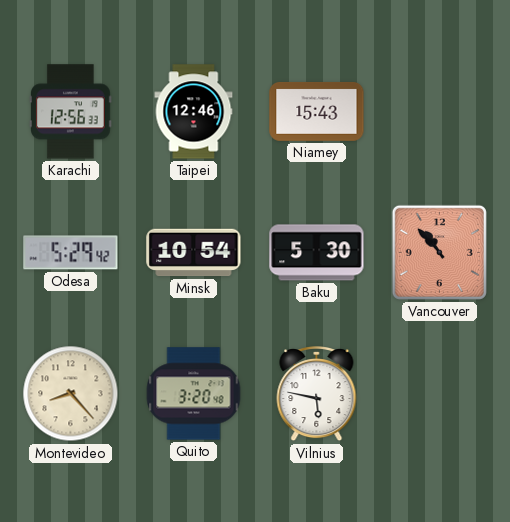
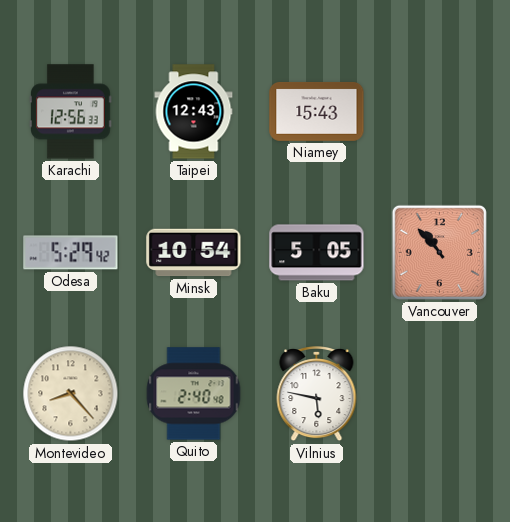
Taipei: 12:46 -> 12:43 (194, 112)
Baku: 5:30 -> 5:05 (317, 253)
Quito: 3:20 -> 2:40 (194, 394)
